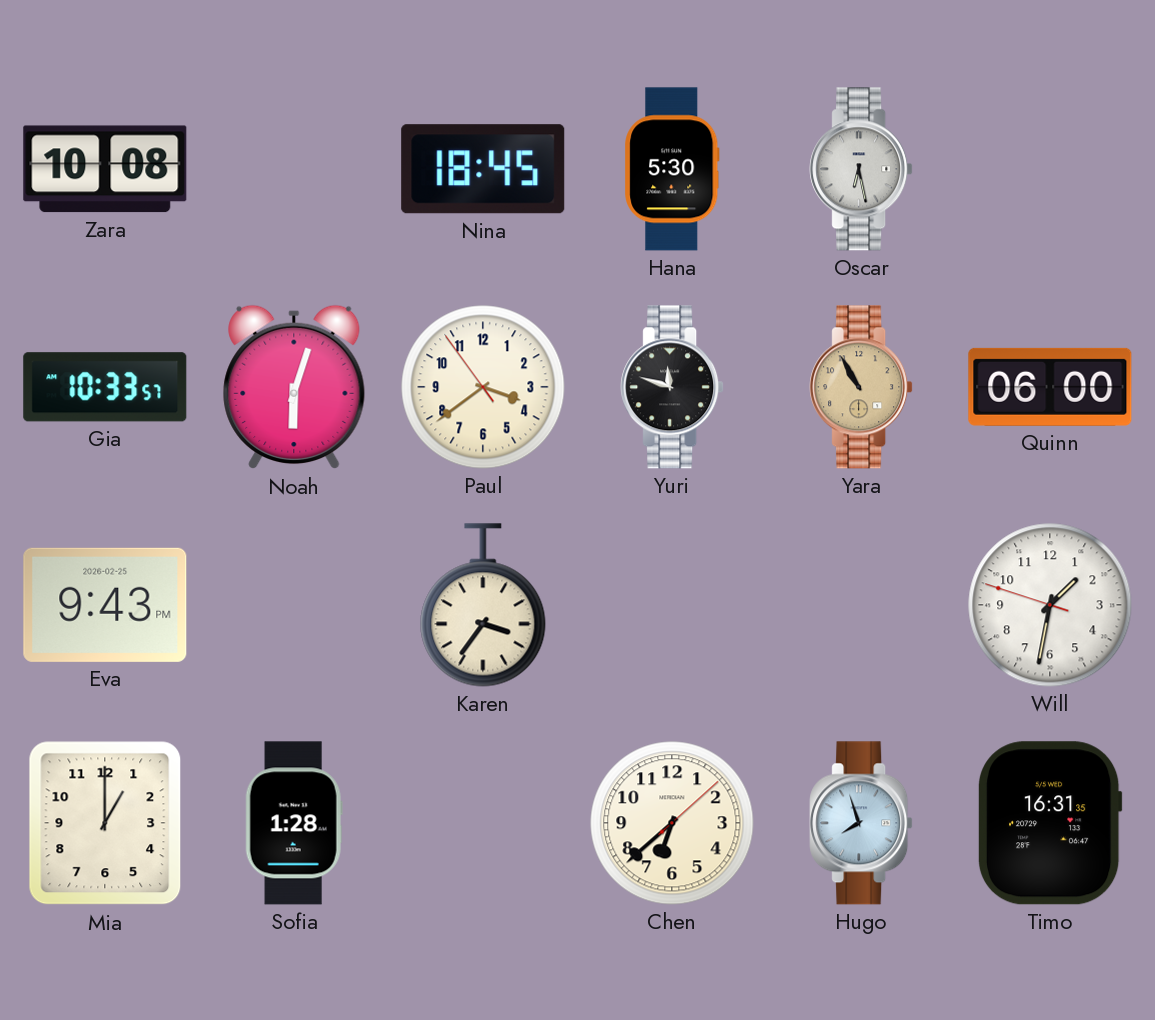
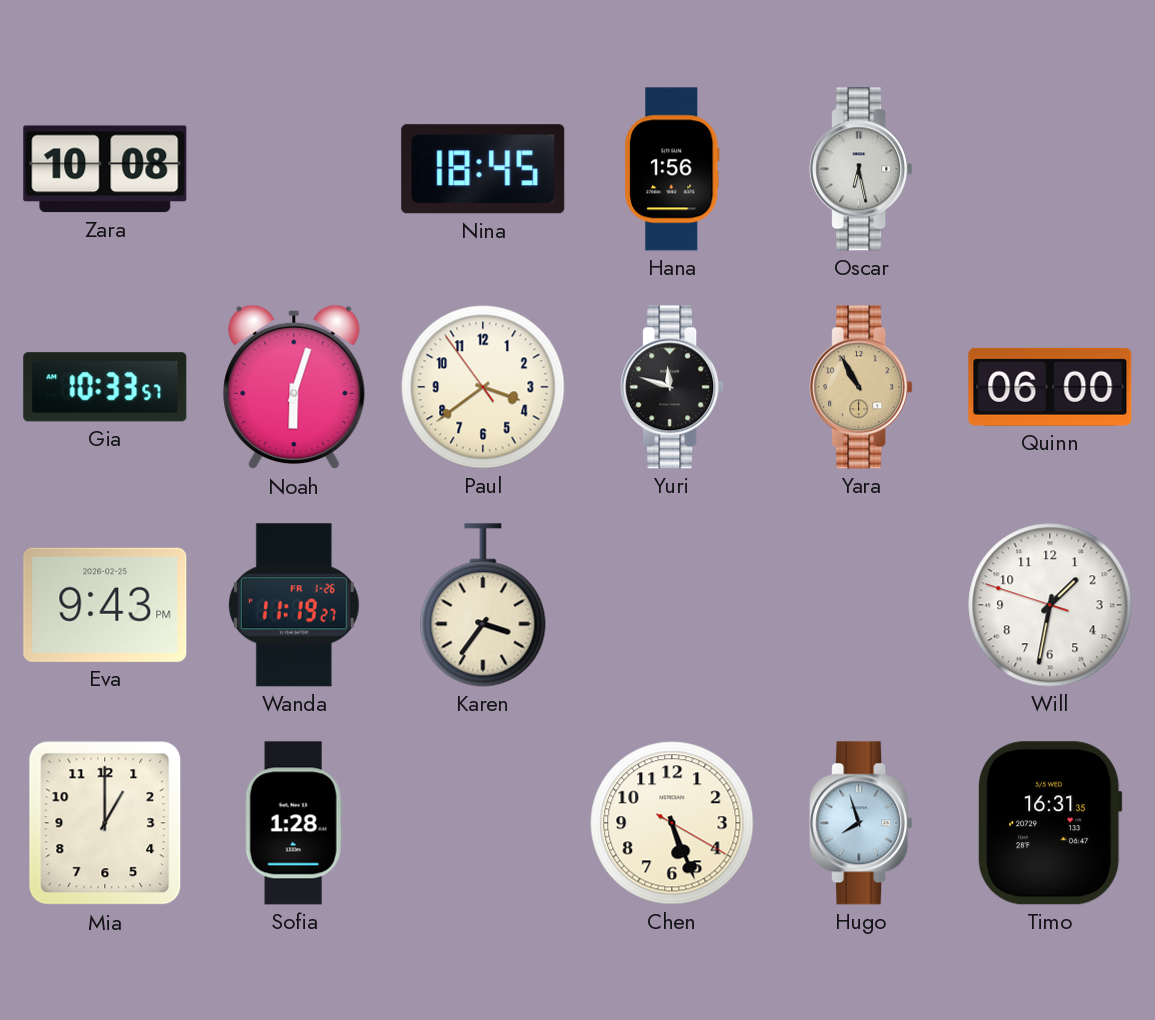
Hana: 5:30 -> 1:56 (672, 169)
Wanda: none -> 11:19 (294, 605)
Chen: 6:38 -> 5:26 (672, 823)
